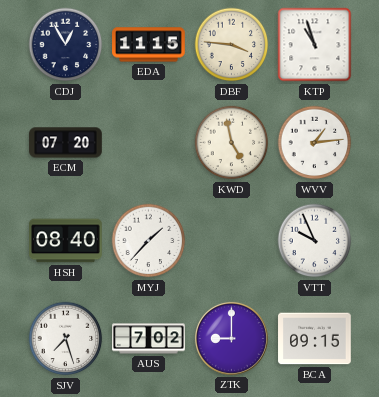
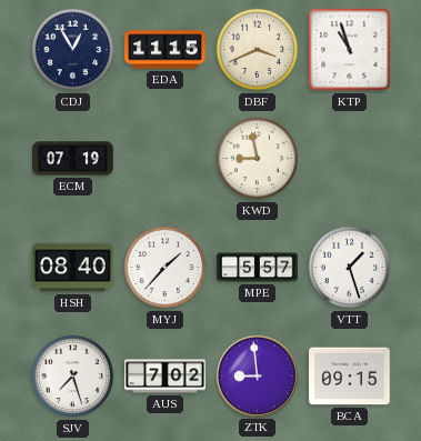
DBF: 3:46 -> 3:41 (258, 50)
ECM: 07:20 -> 07:19 (73, 159)
KWD: 4:58 -> 8:58 (258, 159)
WVV: 1:14 -> none (315, 143)
MPE: none -> 5:57 (258, 268)
VTT: 9:56 -> 1:27 (350, 268)
ZTK: 9:00 -> 8:59 (257, 375)
